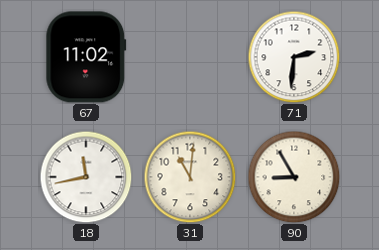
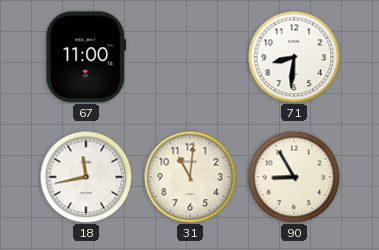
67: 11:02 -> 11:00 (86, 57)
71: 2:31 -> 8:31 (294, 57)
